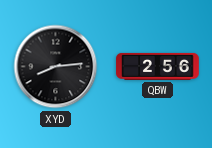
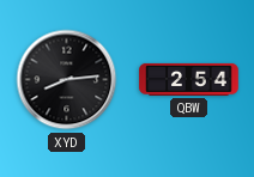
QBW: 2:56 -> 2:54 (189, 79)
